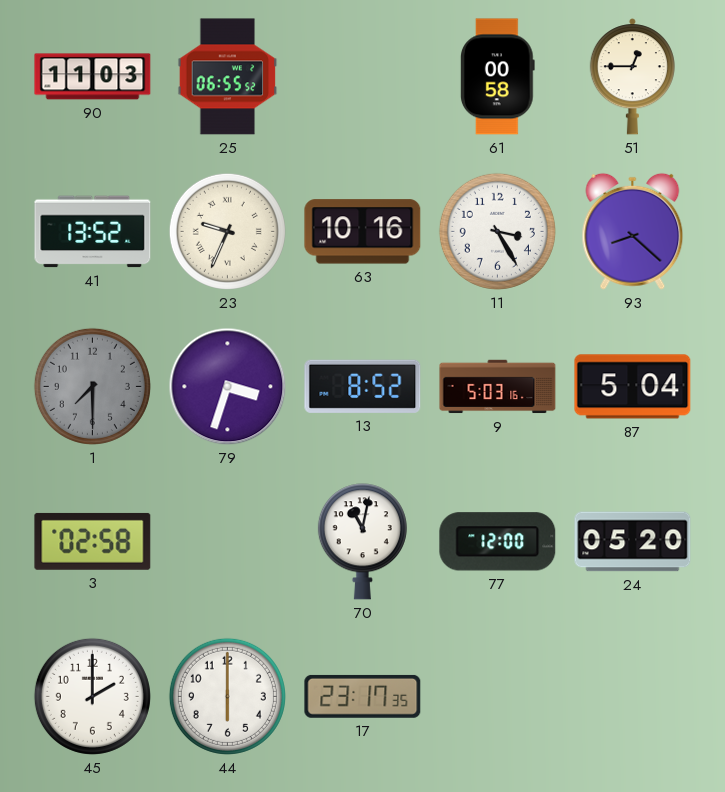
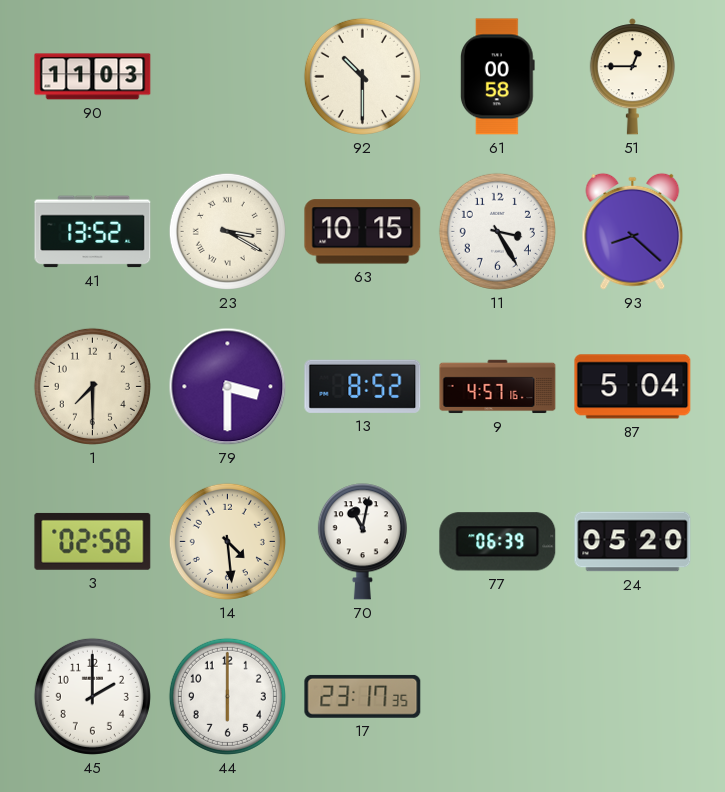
25: 06:55 -> none (228, 77)
92: none -> 10:30 (362, 76)
23: 9:34 -> 3:20 (227, 231)
63: 10:16 -> 10:15 (363, 232)
1 dial: grey -> cream (92, 386)
79: 3:33 -> 3:30 (228, 387)
9: 5:03 -> 4:57 (498, 387)
14: none -> 4:29 (227, 541)
77: 12:00 -> 06:39 (498, 542)
